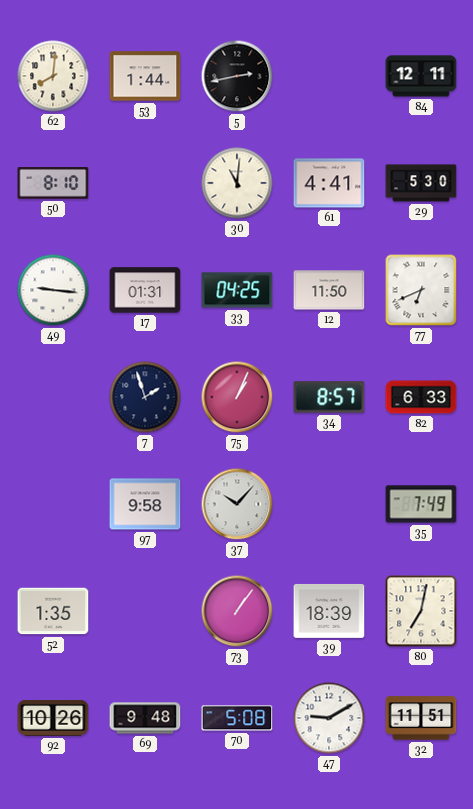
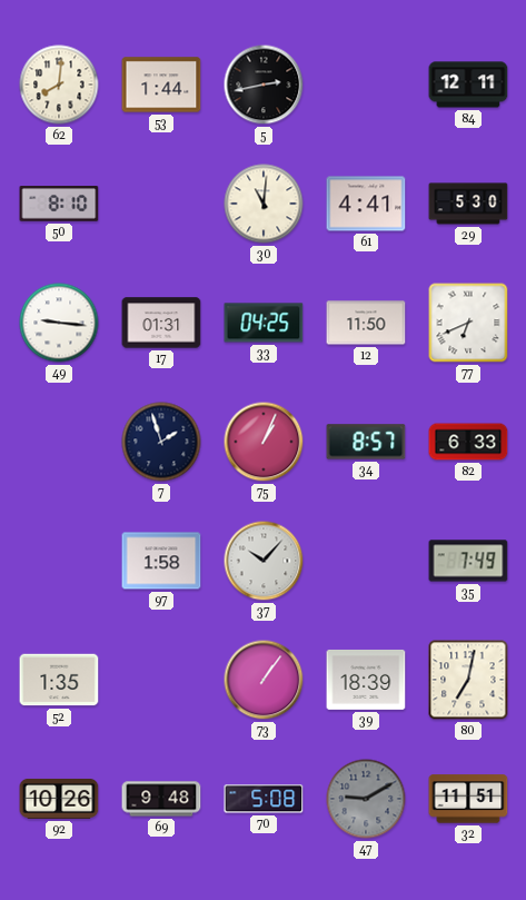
97: 9:58 -> 1:58 (161, 561)
47 dial: white -> grey (366, 799)
